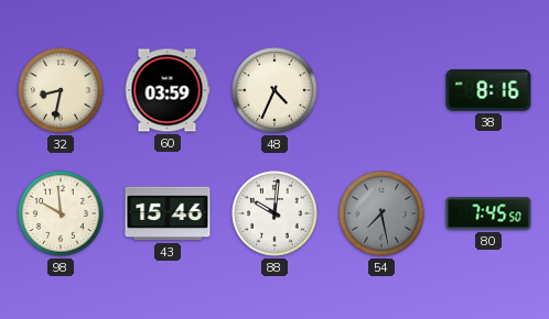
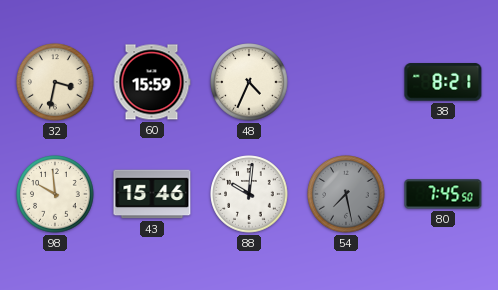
32: 8:32 -> 3:32 (55, 82)
60: 03:59 -> 15:59 (152, 82)
38: 8:16 -> 8:21 (443, 82)
